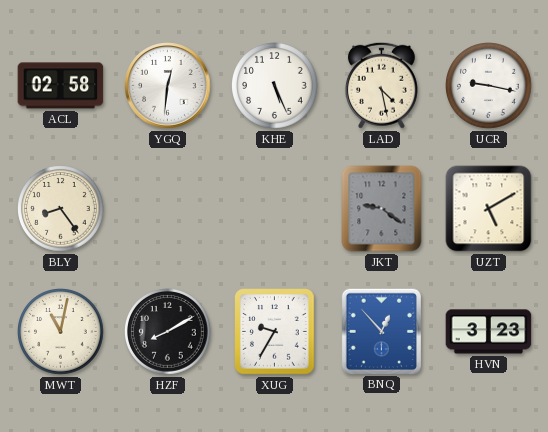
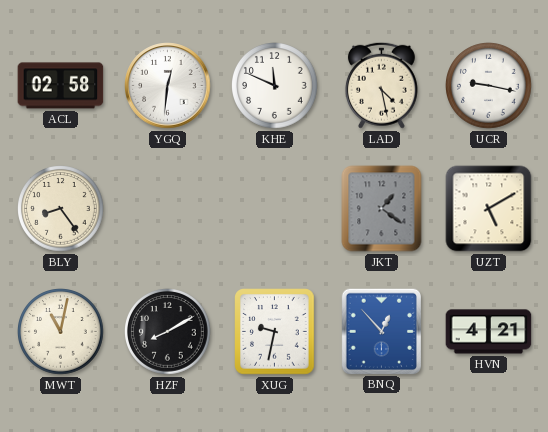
KHE: 5:26 -> 11:49 (275, 86)
JKT: 9:21 -> 1:21 (382, 209)
XUG: 9:35 -> 9:32 (275, 332)
HVN: 3:23 -> 4:21 (489, 332)
